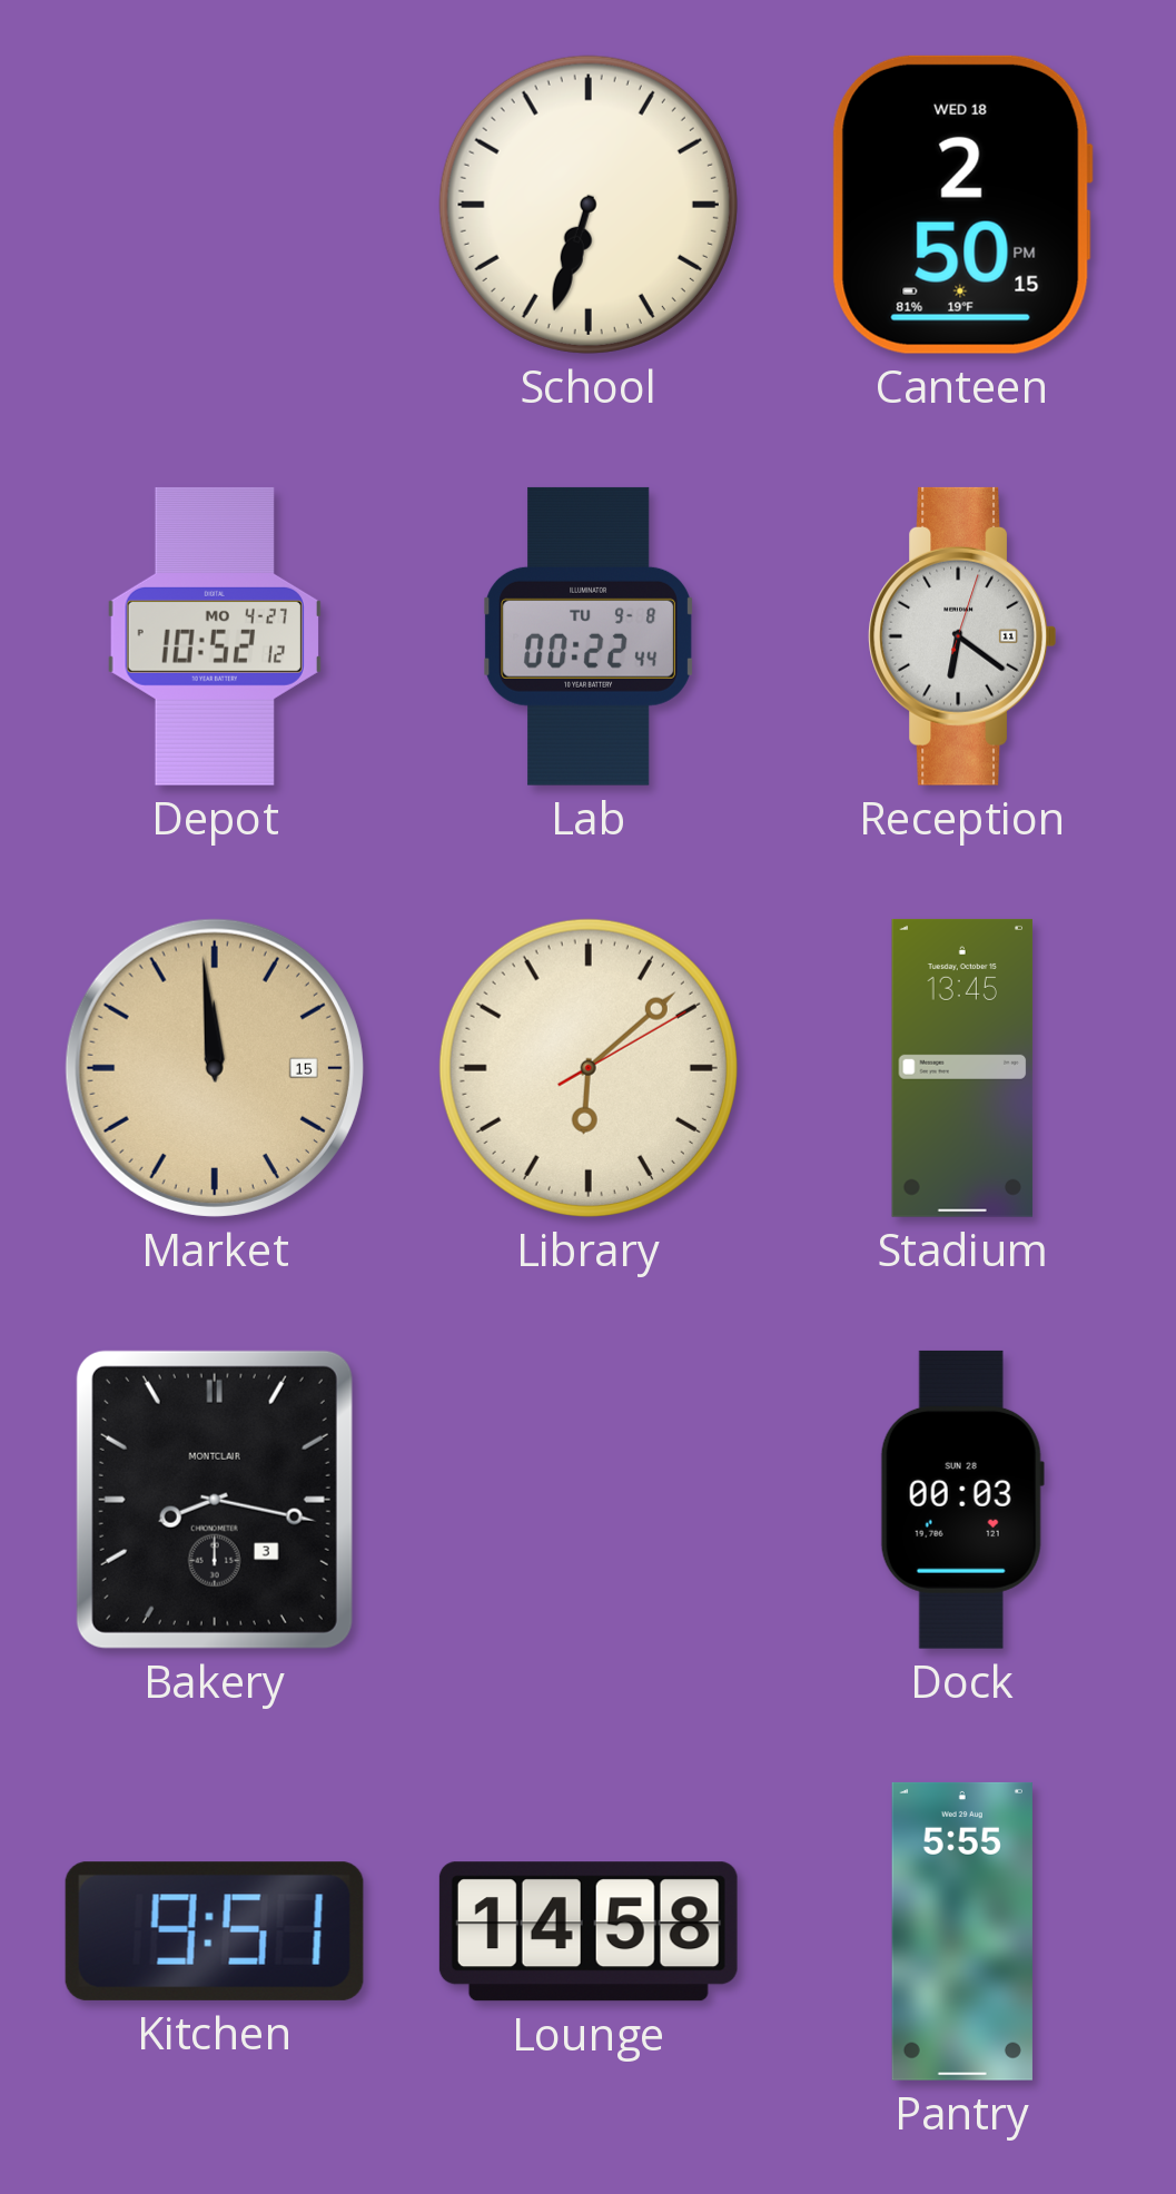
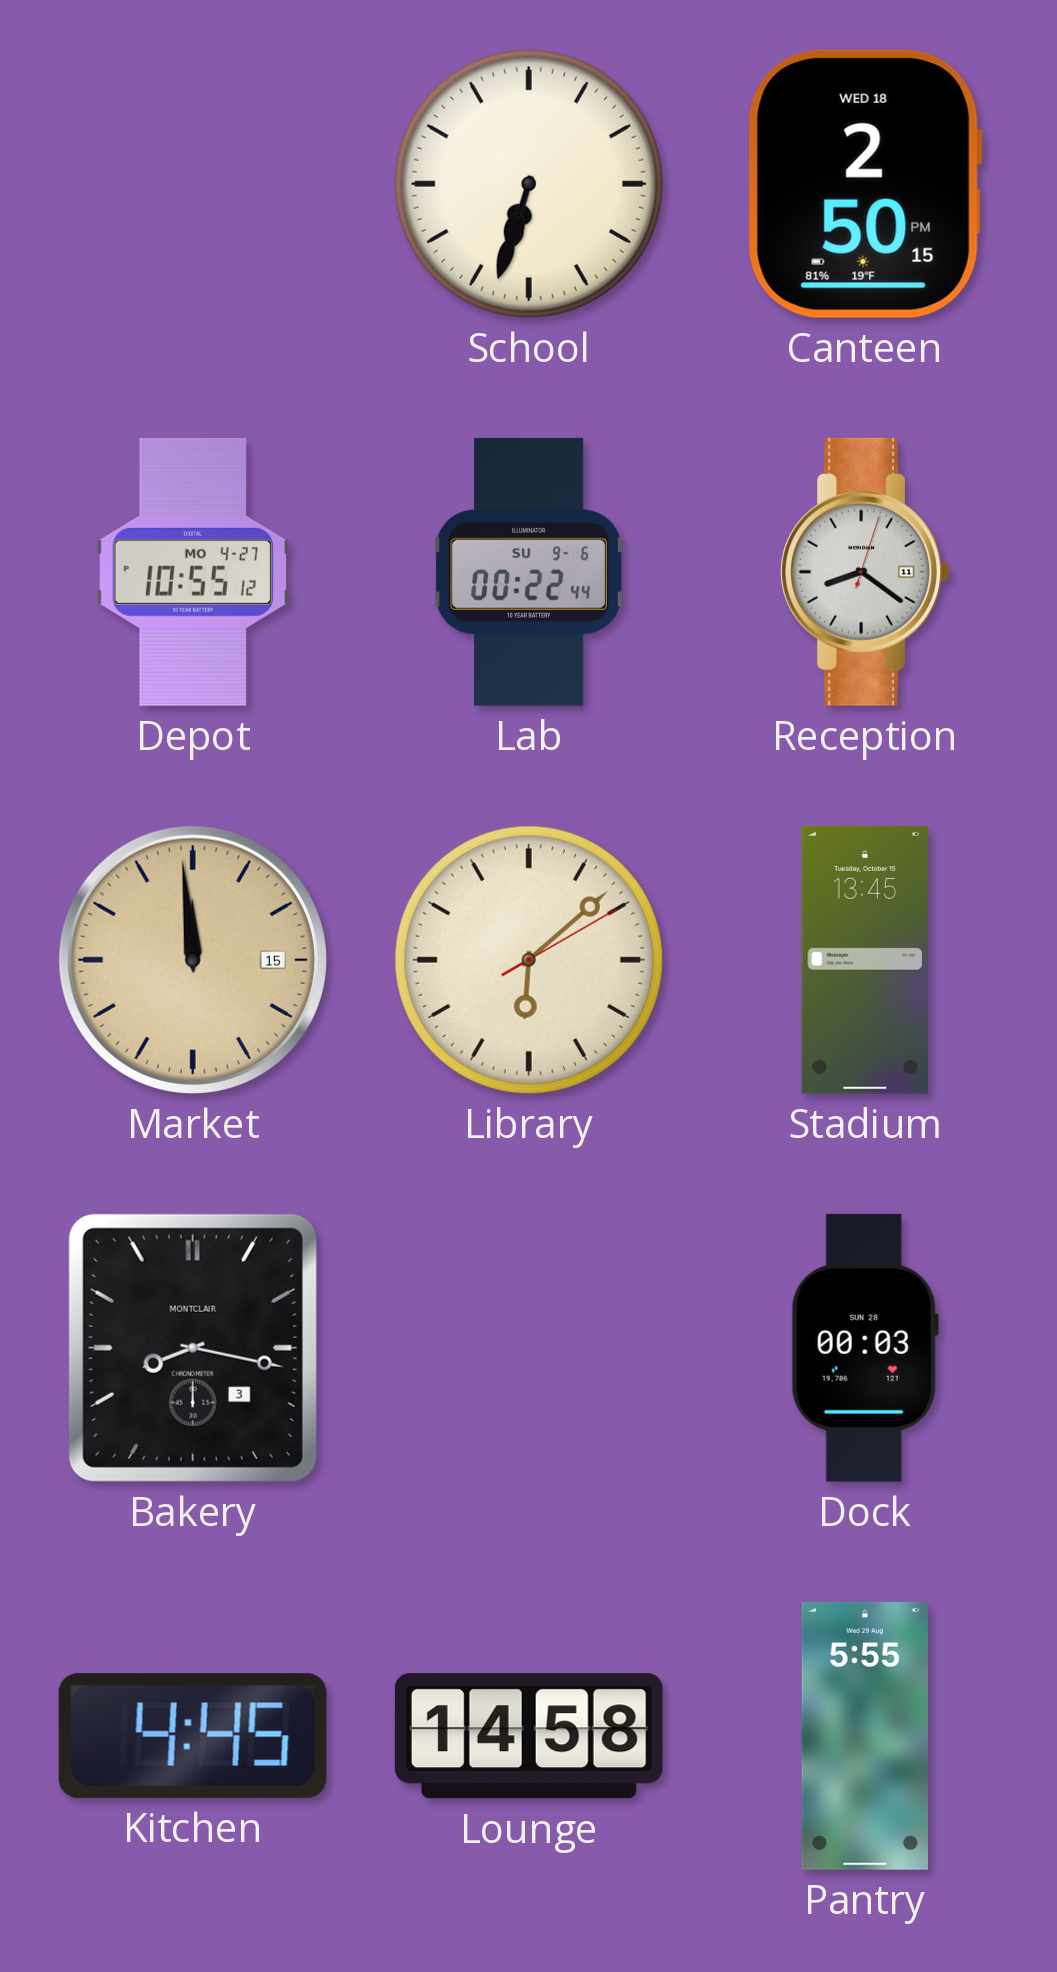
Depot: 10:52 -> 10:55 (193, 572)
Lab date: TU 9-8 -> SU 9-6 (529, 572)
Reception: 6:21 -> 8:21 (865, 572)
Kitchen: 9:51 -> 4:45 (193, 1736)
